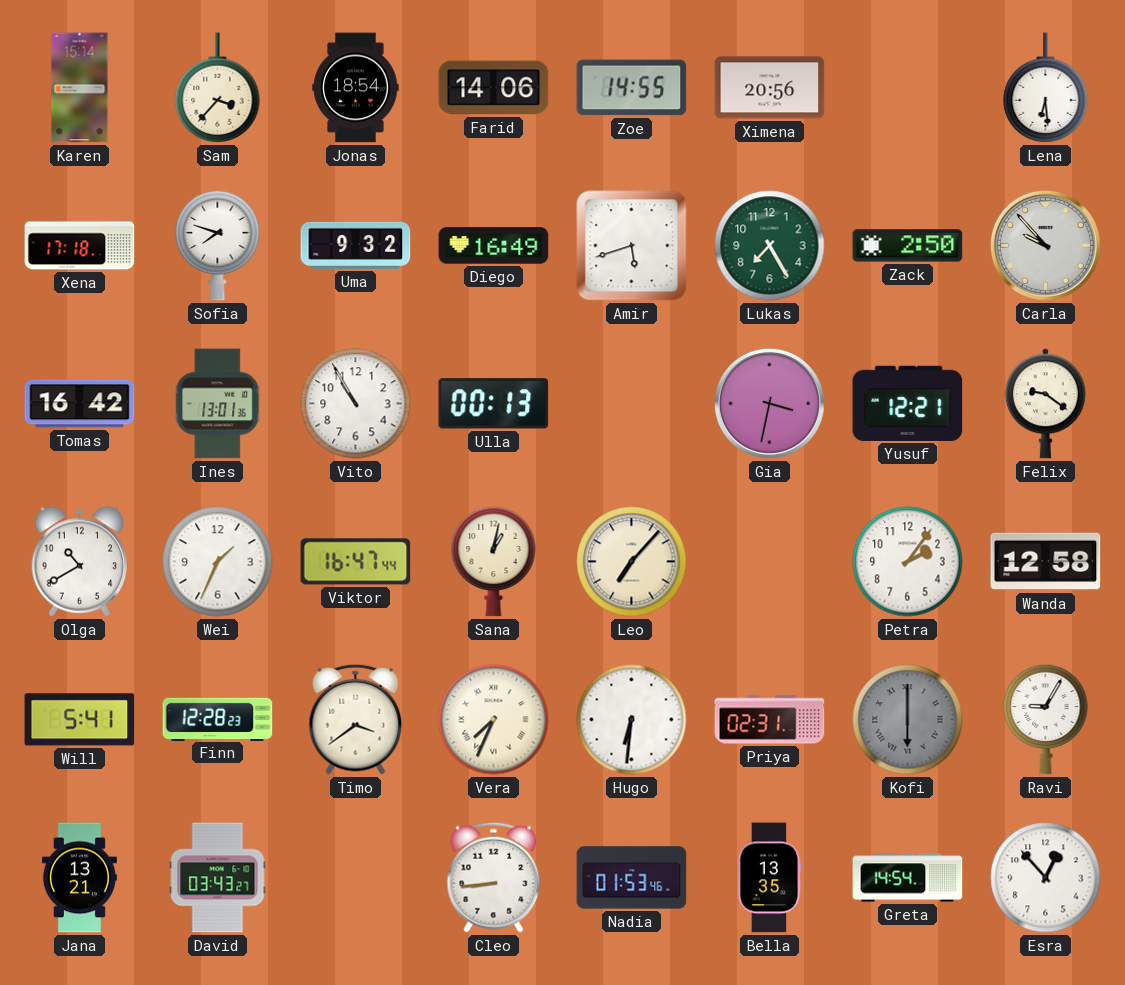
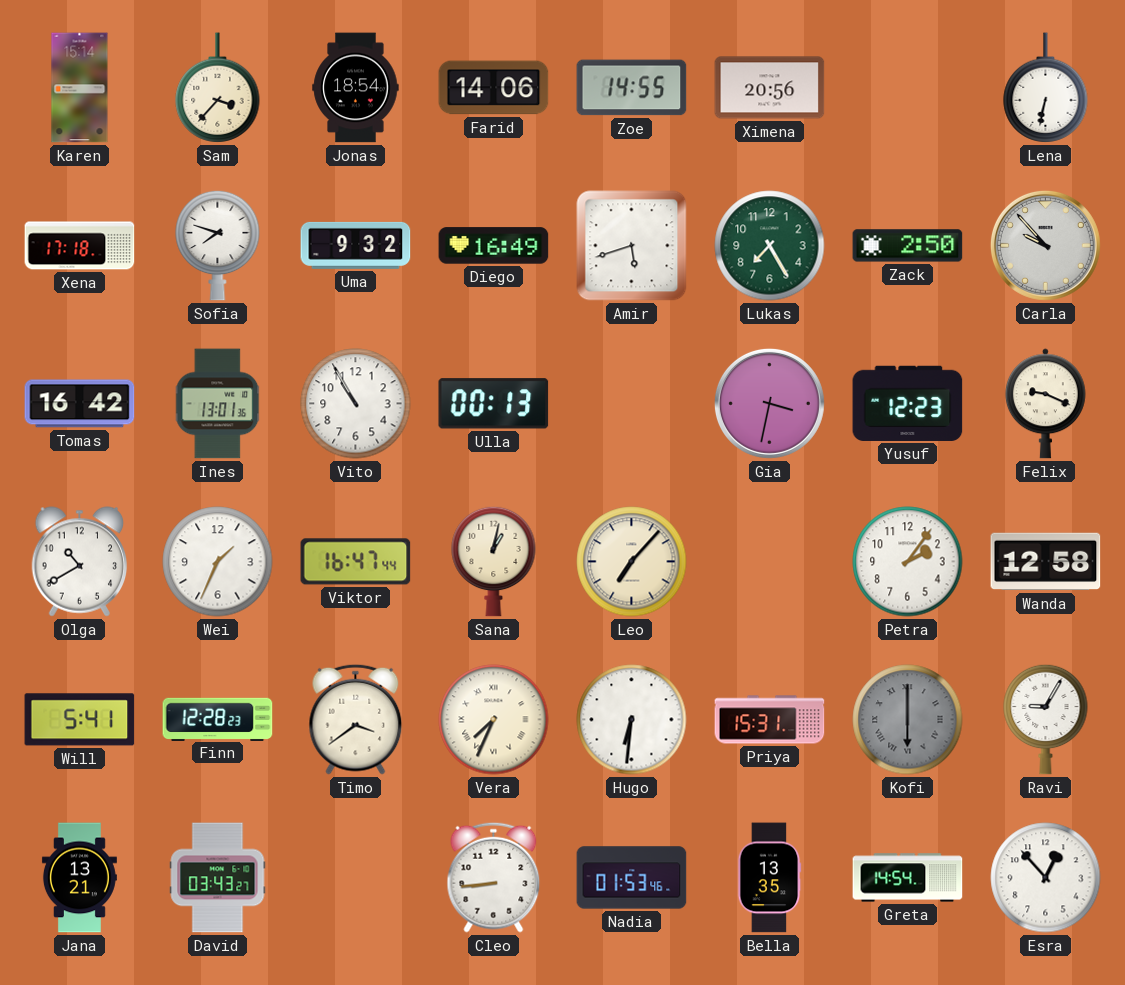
Lena: 6:29 -> 6:32 (1046, 88)
Yusuf: 12:21 -> 12:23 (908, 403)
Felix: 9:21 -> 9:19 (1045, 404)
Priya: 02:31 -> 15:31 (770, 720)
